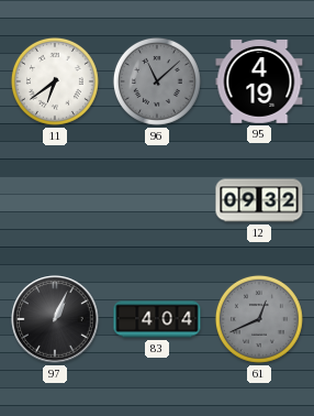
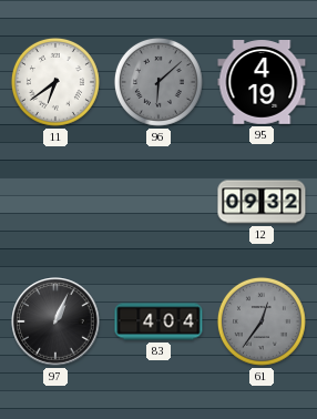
96: 11:08 -> 6:08 (158, 82)
61: 12:41 -> 12:36 (262, 321)
